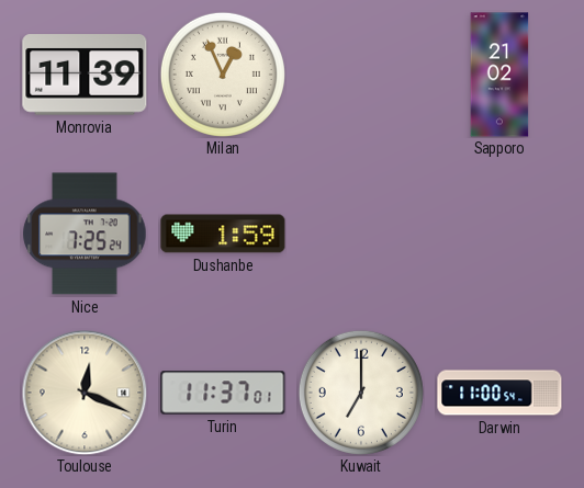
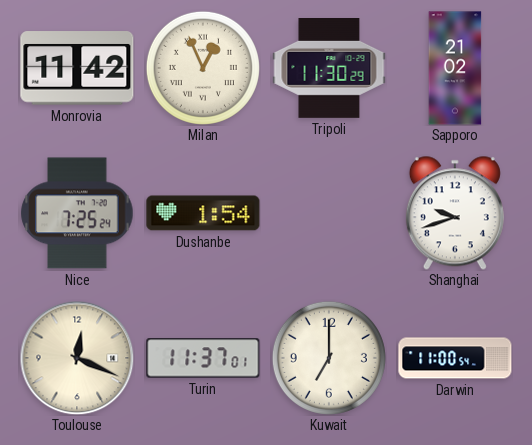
Monrovia: 11:39 -> 11:42 (77, 68)
Tripoli: none -> 11:30 (329, 69)
Dushanbe: 1:59 -> 1:54 (203, 213)
Shanghai: none -> 9:42 (455, 213)
